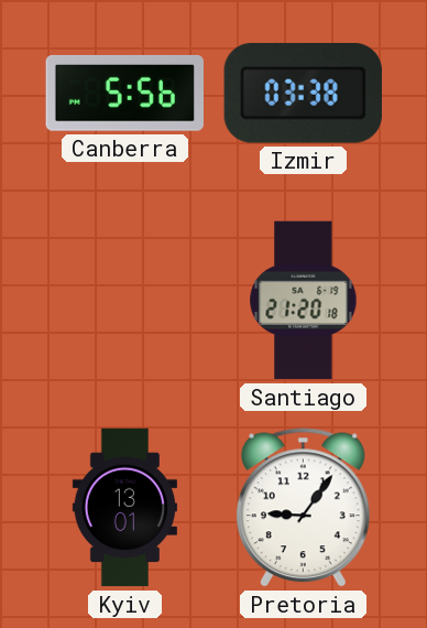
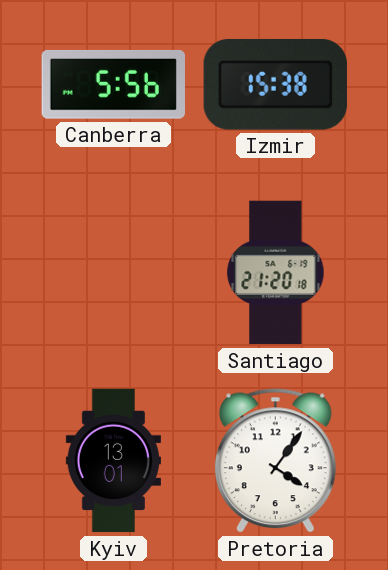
Izmir: 03:38 -> 15:38 (275, 85)
Pretoria: 9:06 -> 4:06 (275, 461)
